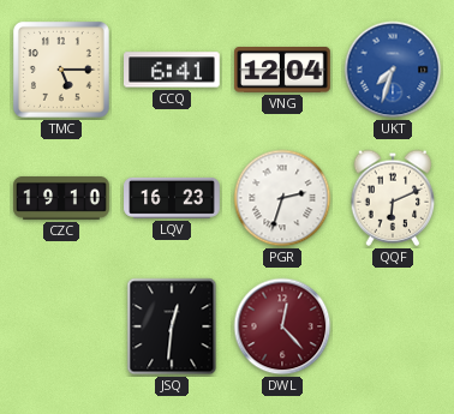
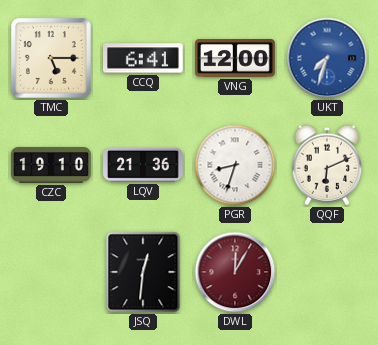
VNG: 12:04 -> 12:00 (235, 59)
LQV: 16:23 -> 21:36 (143, 165)
PGR: 2:33 -> 8:33 (235, 165)
DWL: 12:23 -> 12:05 (235, 272)
